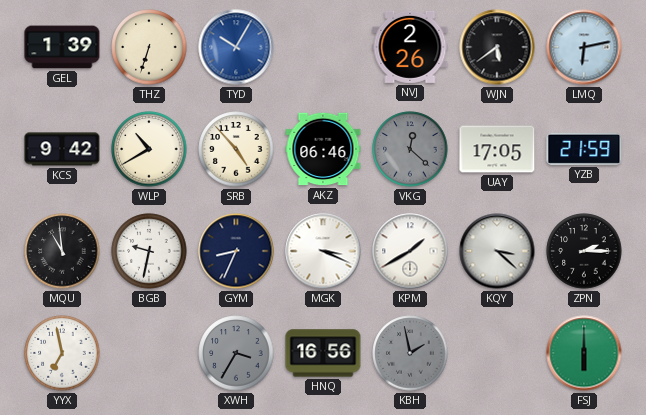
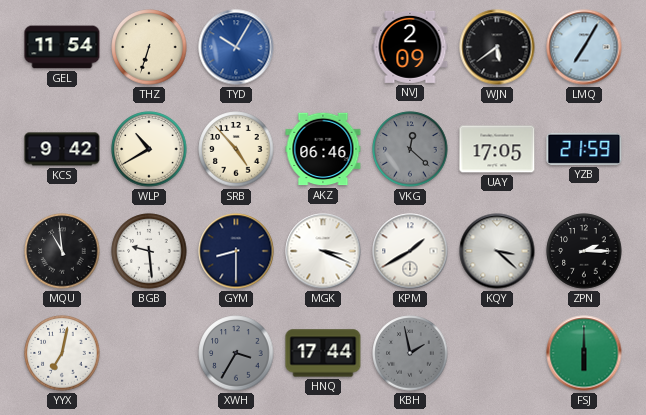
GEL: 1:39 -> 11:54 (62, 47)
NVJ: 2:26 -> 2:09 (410, 47)
LMQ: 6:13 -> 7:05 (584, 47)
BGB: 9:32 -> 9:29 (149, 251)
GYM: 8:34 -> 8:30 (236, 251)
YYX: 6:58 -> 7:02 (62, 353)
HNQ: 16:56 -> 17:44 (323, 353)
